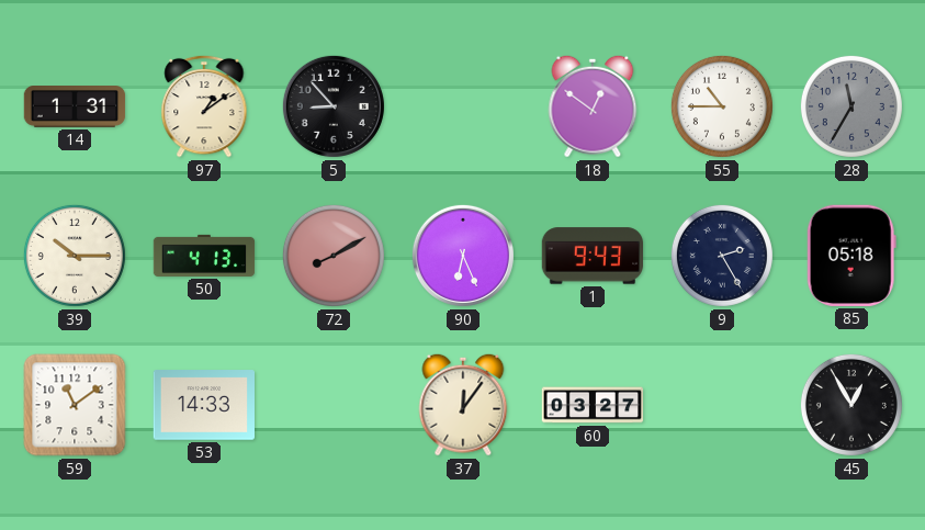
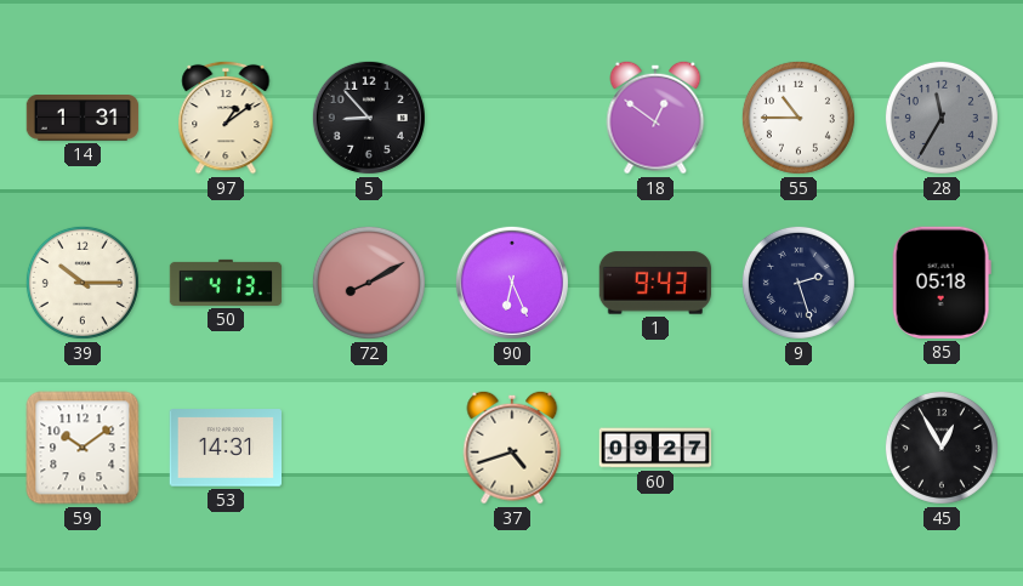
9: 2:25 -> 2:27 (798, 283)
59: 11:09 -> 10:09 (83, 448)
53: 14:33 -> 14:31 (225, 448)
37: 12:06 -> 4:42 (512, 448)
60: 03:27 -> 09:27 (655, 448)
